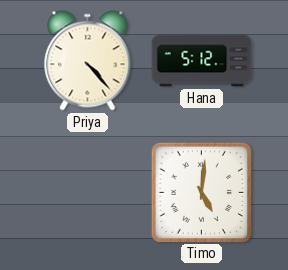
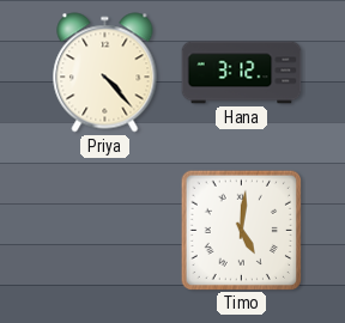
Hana: 5:12 -> 3:12 (242, 73)
